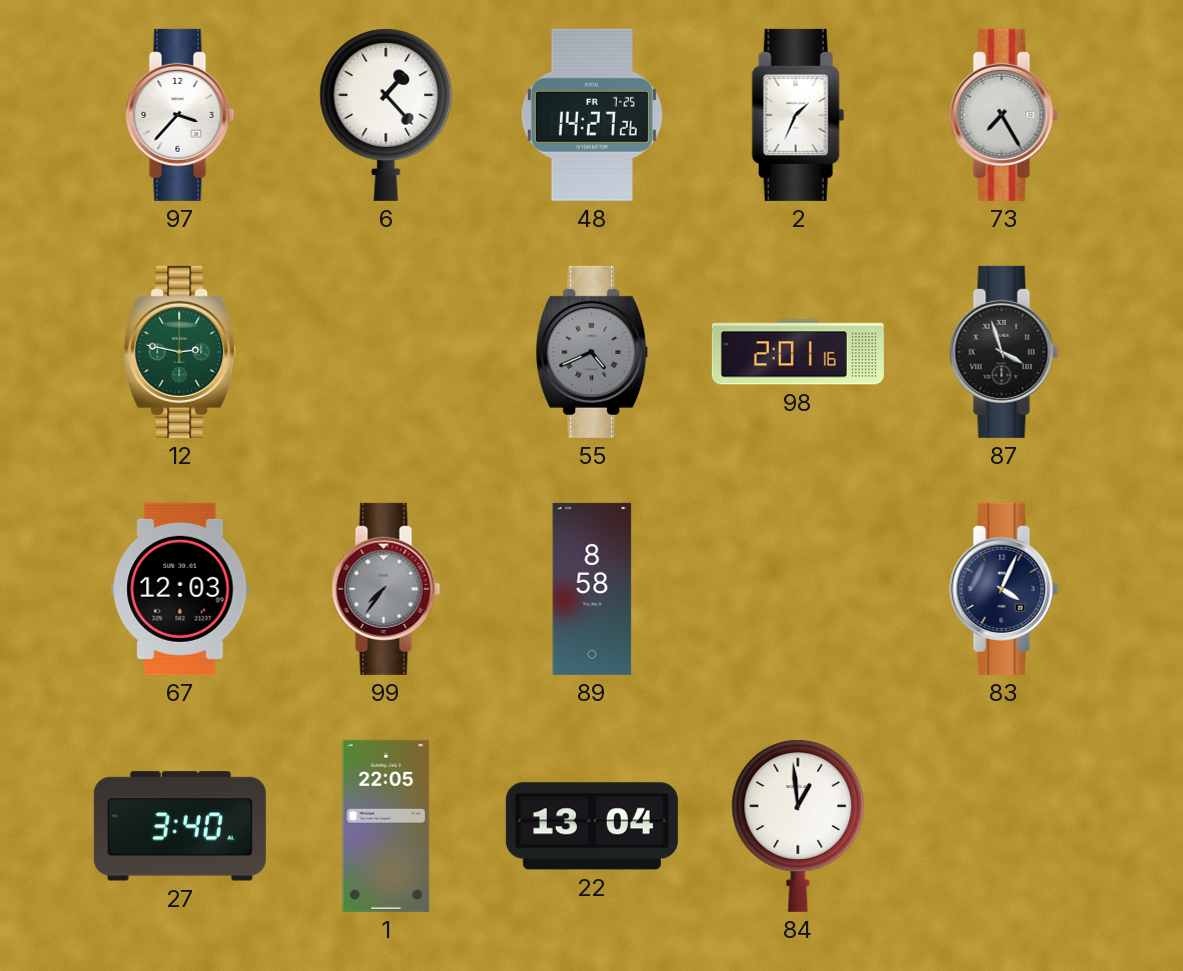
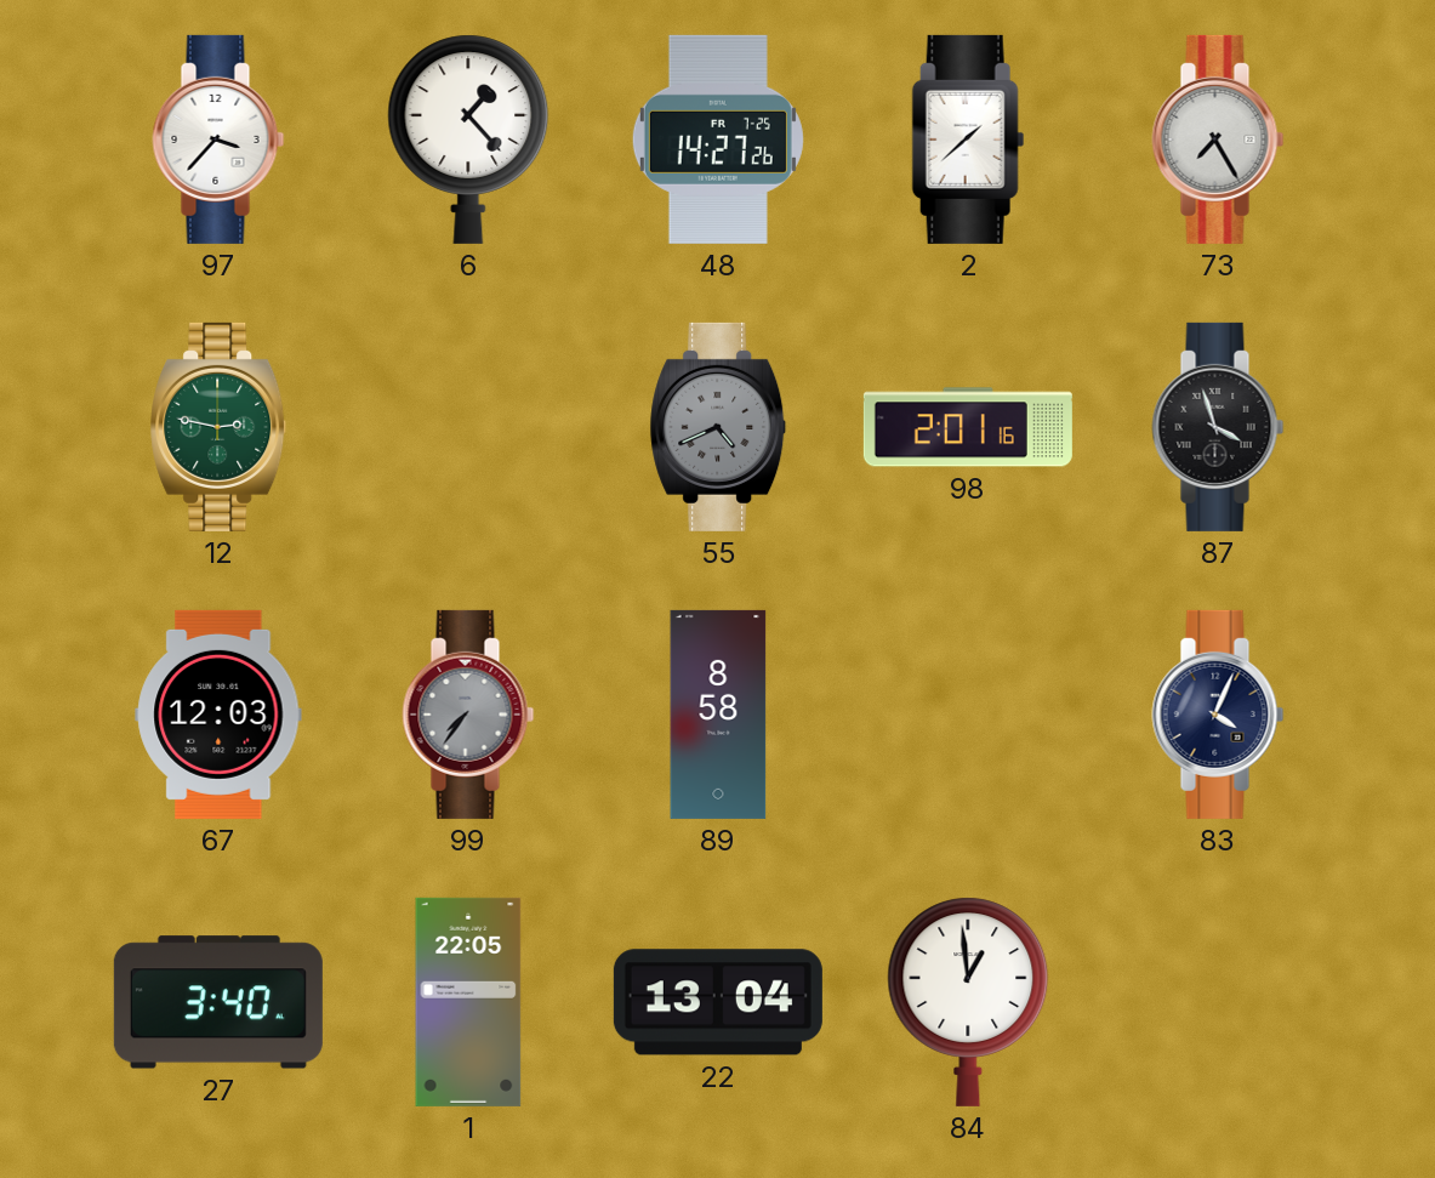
2: 1:34 -> 1:38 (968, 140)
